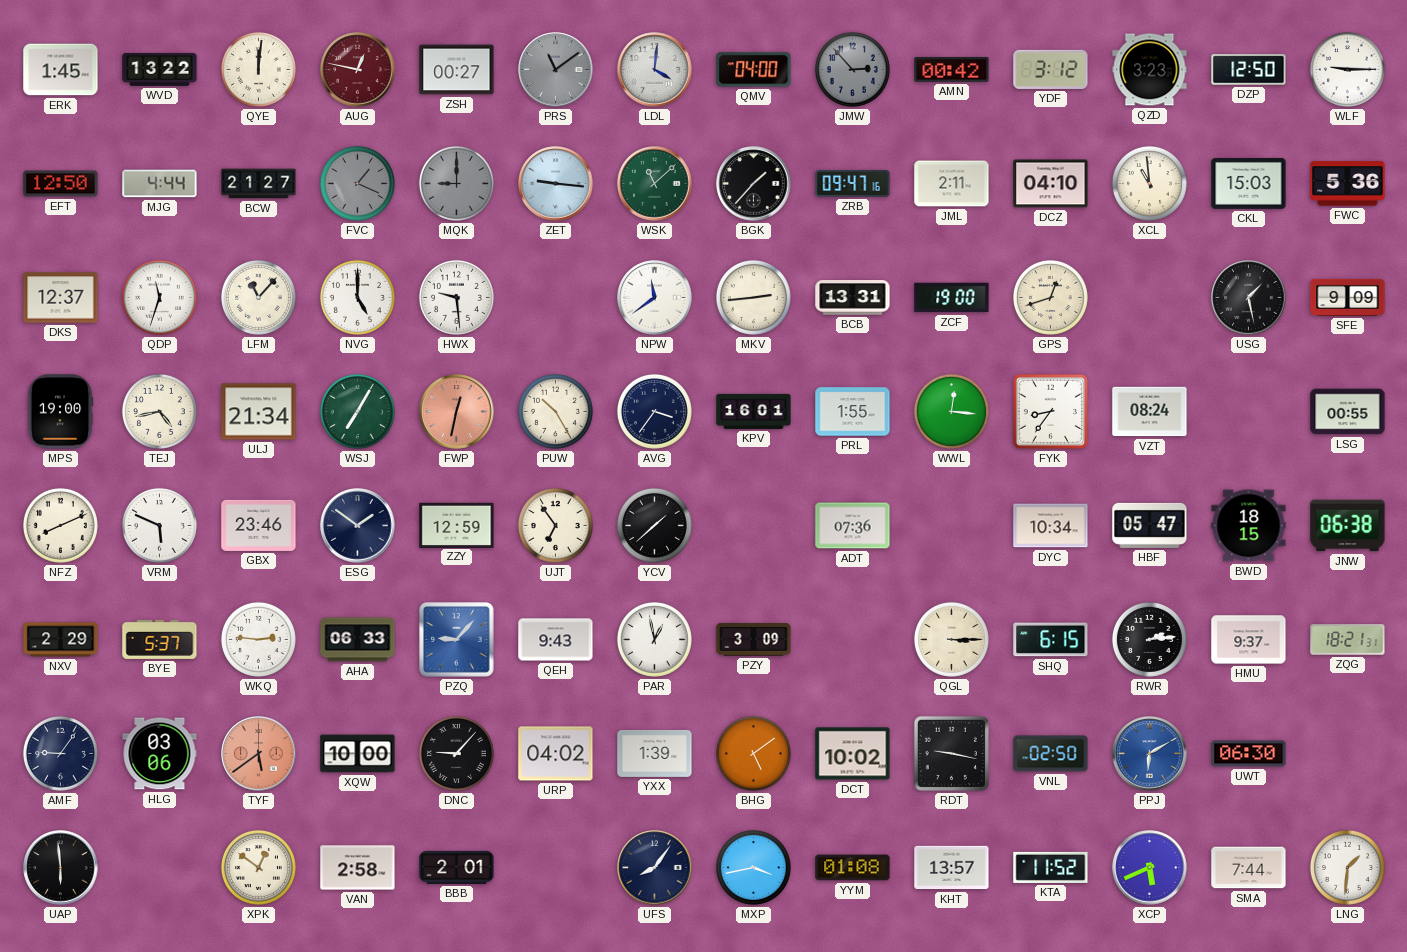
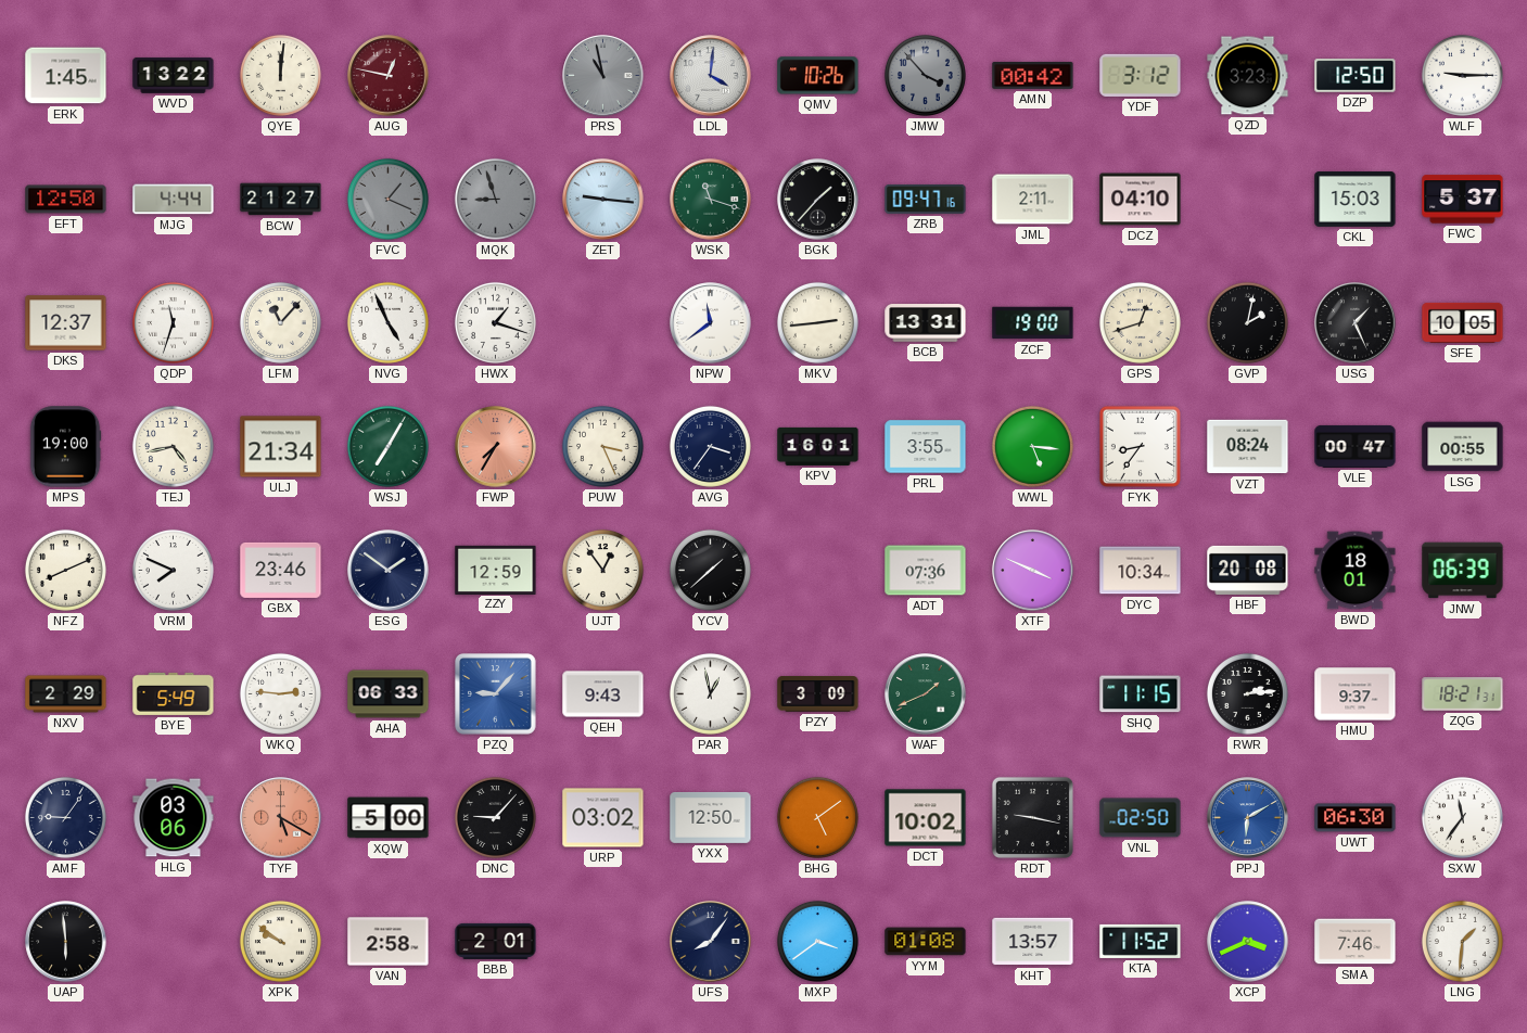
ZSH: 00:27 -> none (457, 70)
PRS: 11:09 -> 10:58 (603, 76)
QMV: 04:00 -> 10:26 (818, 76)
JMW: 2:53 -> 3:53 (925, 75)
MQK: 9:00 -> 8:57 (495, 199)
WSK: 11:08 -> 11:18 (711, 200)
XCL: 10:59 -> none (1149, 183)
FWC: 5:36 -> 5:37 (1463, 200)
NVG: 5:00 -> 4:56 (387, 322)
HWX: 9:29 -> 1:18 (495, 322)
GVP: none -> 2:02 (1247, 322)
USG: 1:28 -> 1:26 (1356, 323)
SFE: 9:09 -> 10:05 (1463, 322)
FWP: 12:32 -> 7:35 (496, 447)
PUW: 10:25 -> 3:26 (602, 446)
PRL: 1:55 -> 3:55 (926, 447)
WWL: 12:16 -> 5:16 (1032, 446)
VLE: none -> 00:47 (1356, 446)
VRM: 5:49 -> 7:49 (173, 570)
UJT: 6:54 -> 12:54 (602, 570)
XTF: none -> 3:49 (1033, 571)
HBF: 05:47 -> 20:08 (1248, 570)
BWD: 18:15 -> 18:01 (1356, 571)
JNW: 06:38 -> 06:39 (1463, 571)
BYE: 5:37 -> 5:49 (174, 693)
WAF: none -> 1:41 (926, 694)
QGL: 3:15 -> none (951, 639)
SHQ: 6:15 -> 11:15 (1141, 694)
TYF: 5:39 -> 5:20 (281, 818)
XQW: 10:00 -> 5:00 (389, 818)
URP: 04:02 -> 03:02 (603, 818)
YXX: 1:39 -> 12:50 (711, 817)
SXW: none -> 11:36 (1462, 817)
XPK: 12:51 -> 9:51 (280, 941)
MXP: 3:43 -> 3:39 (817, 941)
XCP: 5:41 -> 3:41 (1248, 942)
SMA: 7:44 -> 7:46 (1356, 942)
